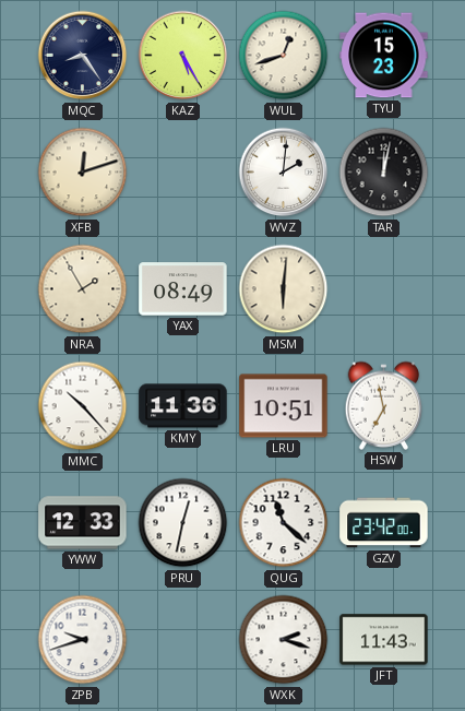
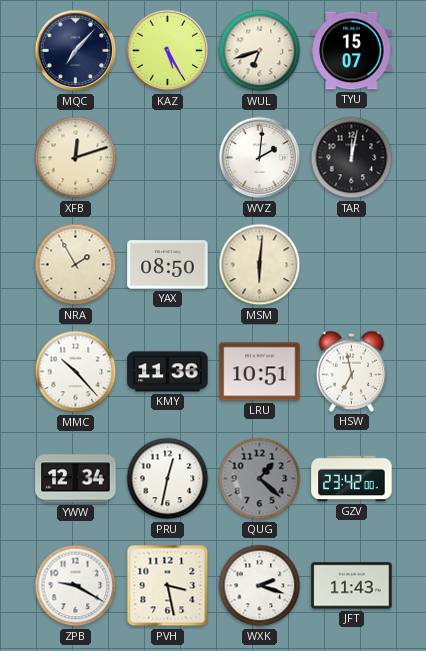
MQC: 8:24 -> 7:07 (76, 51)
WUL: 12:42 -> 6:42 (260, 51)
TYU: 15:23 -> 15:07 (352, 51)
YAX: 08:49 -> 08:50 (168, 265)
YWW: 12:33 -> 12:34 (76, 479)
QUG: 11:22 -> 1:22 (260, 479)
QUG dial: white -> grey (260, 479)
ZPB: 9:42 -> 9:20 (76, 586)
PVH: none -> 3:28 (168, 586)
